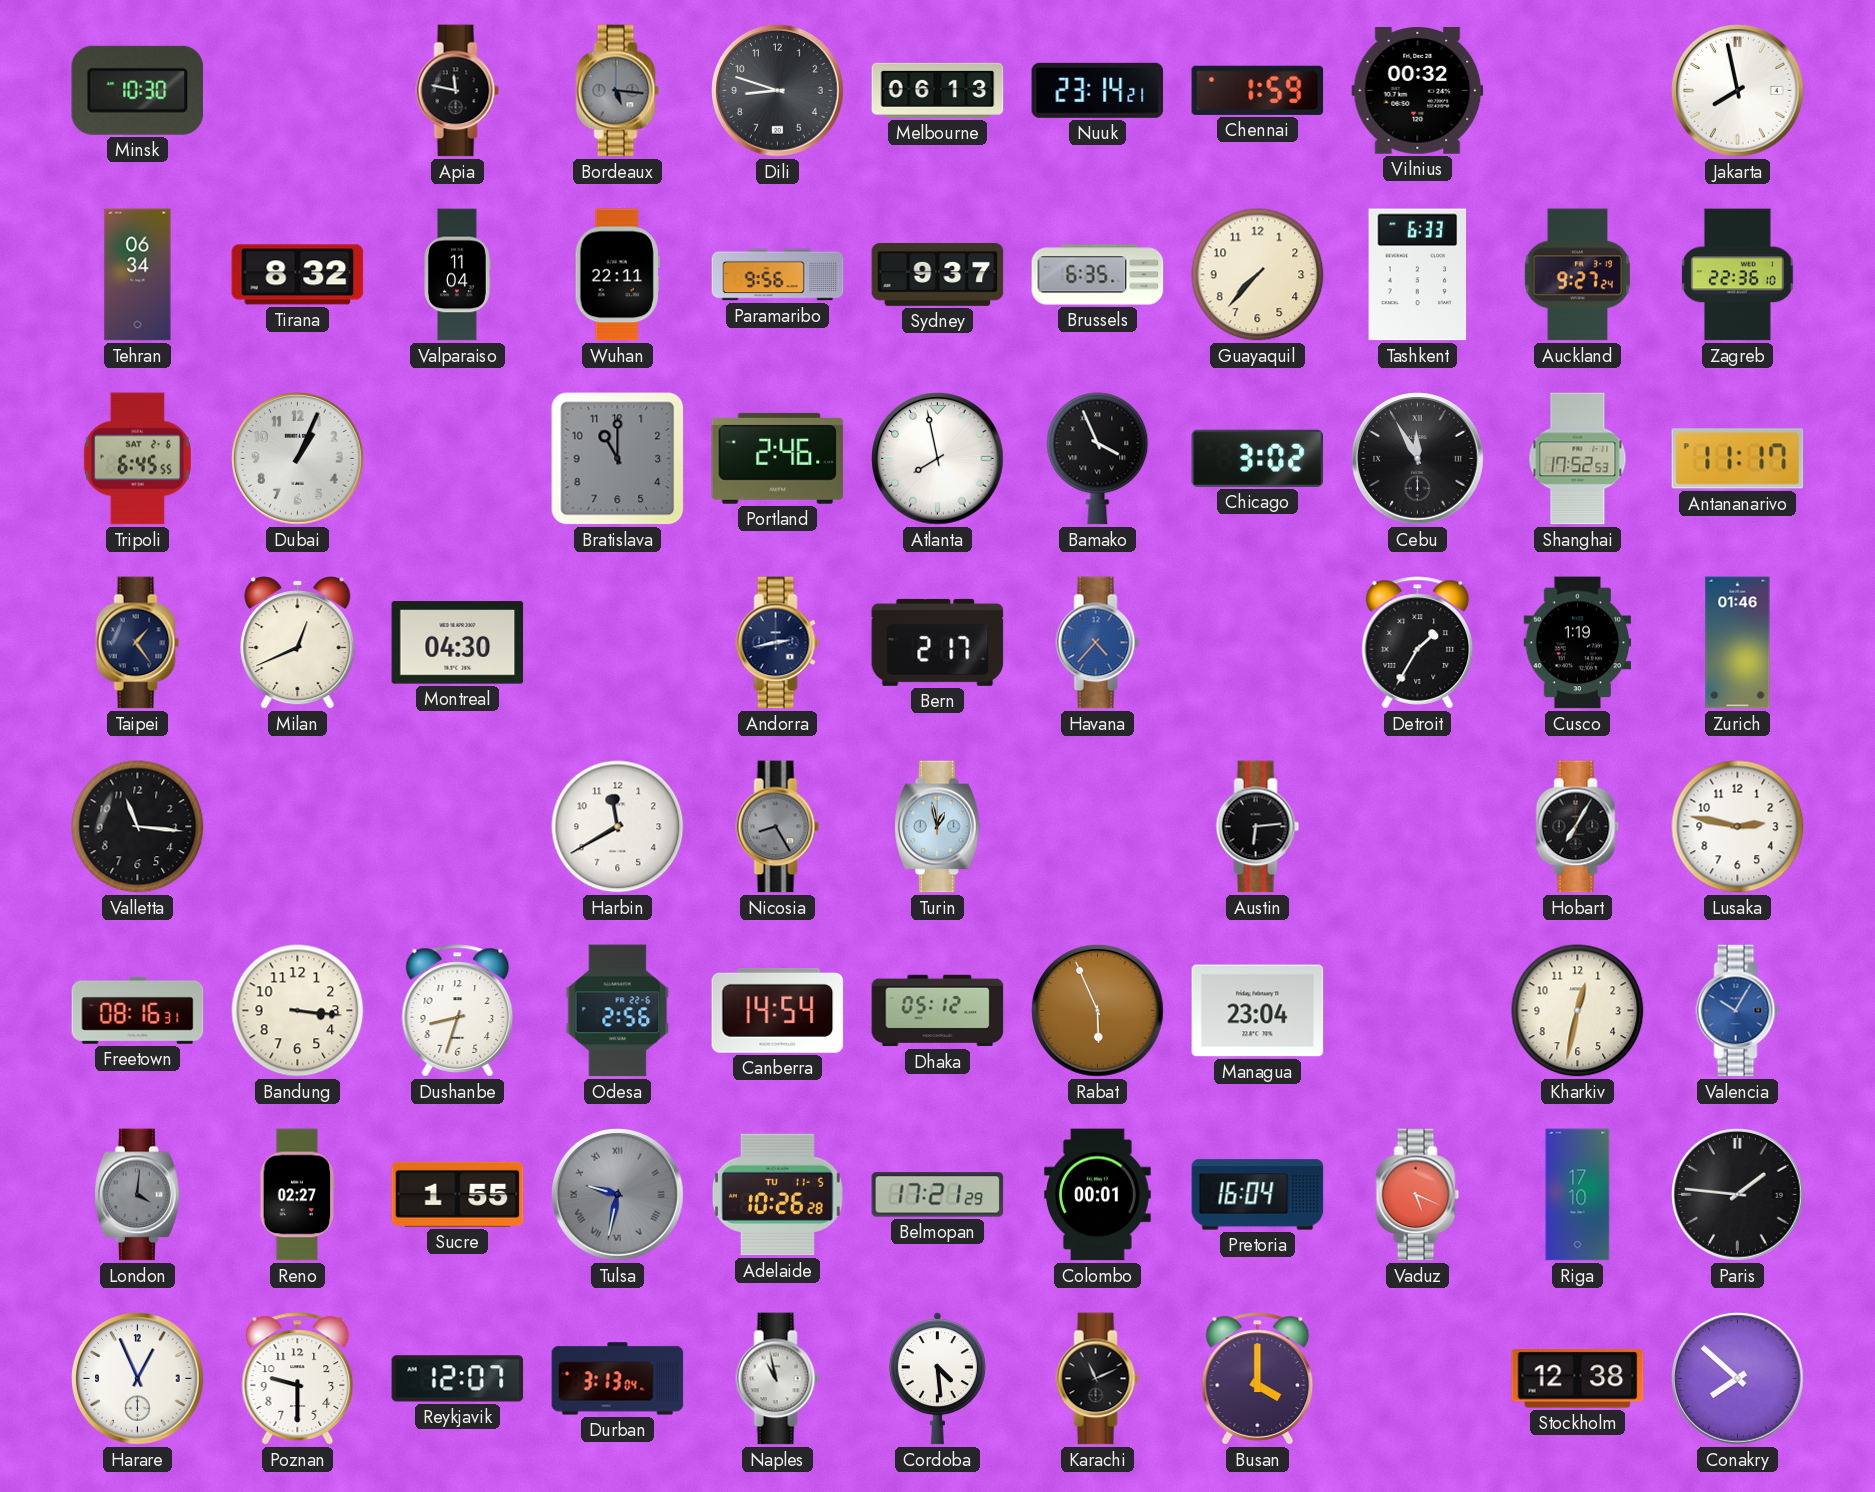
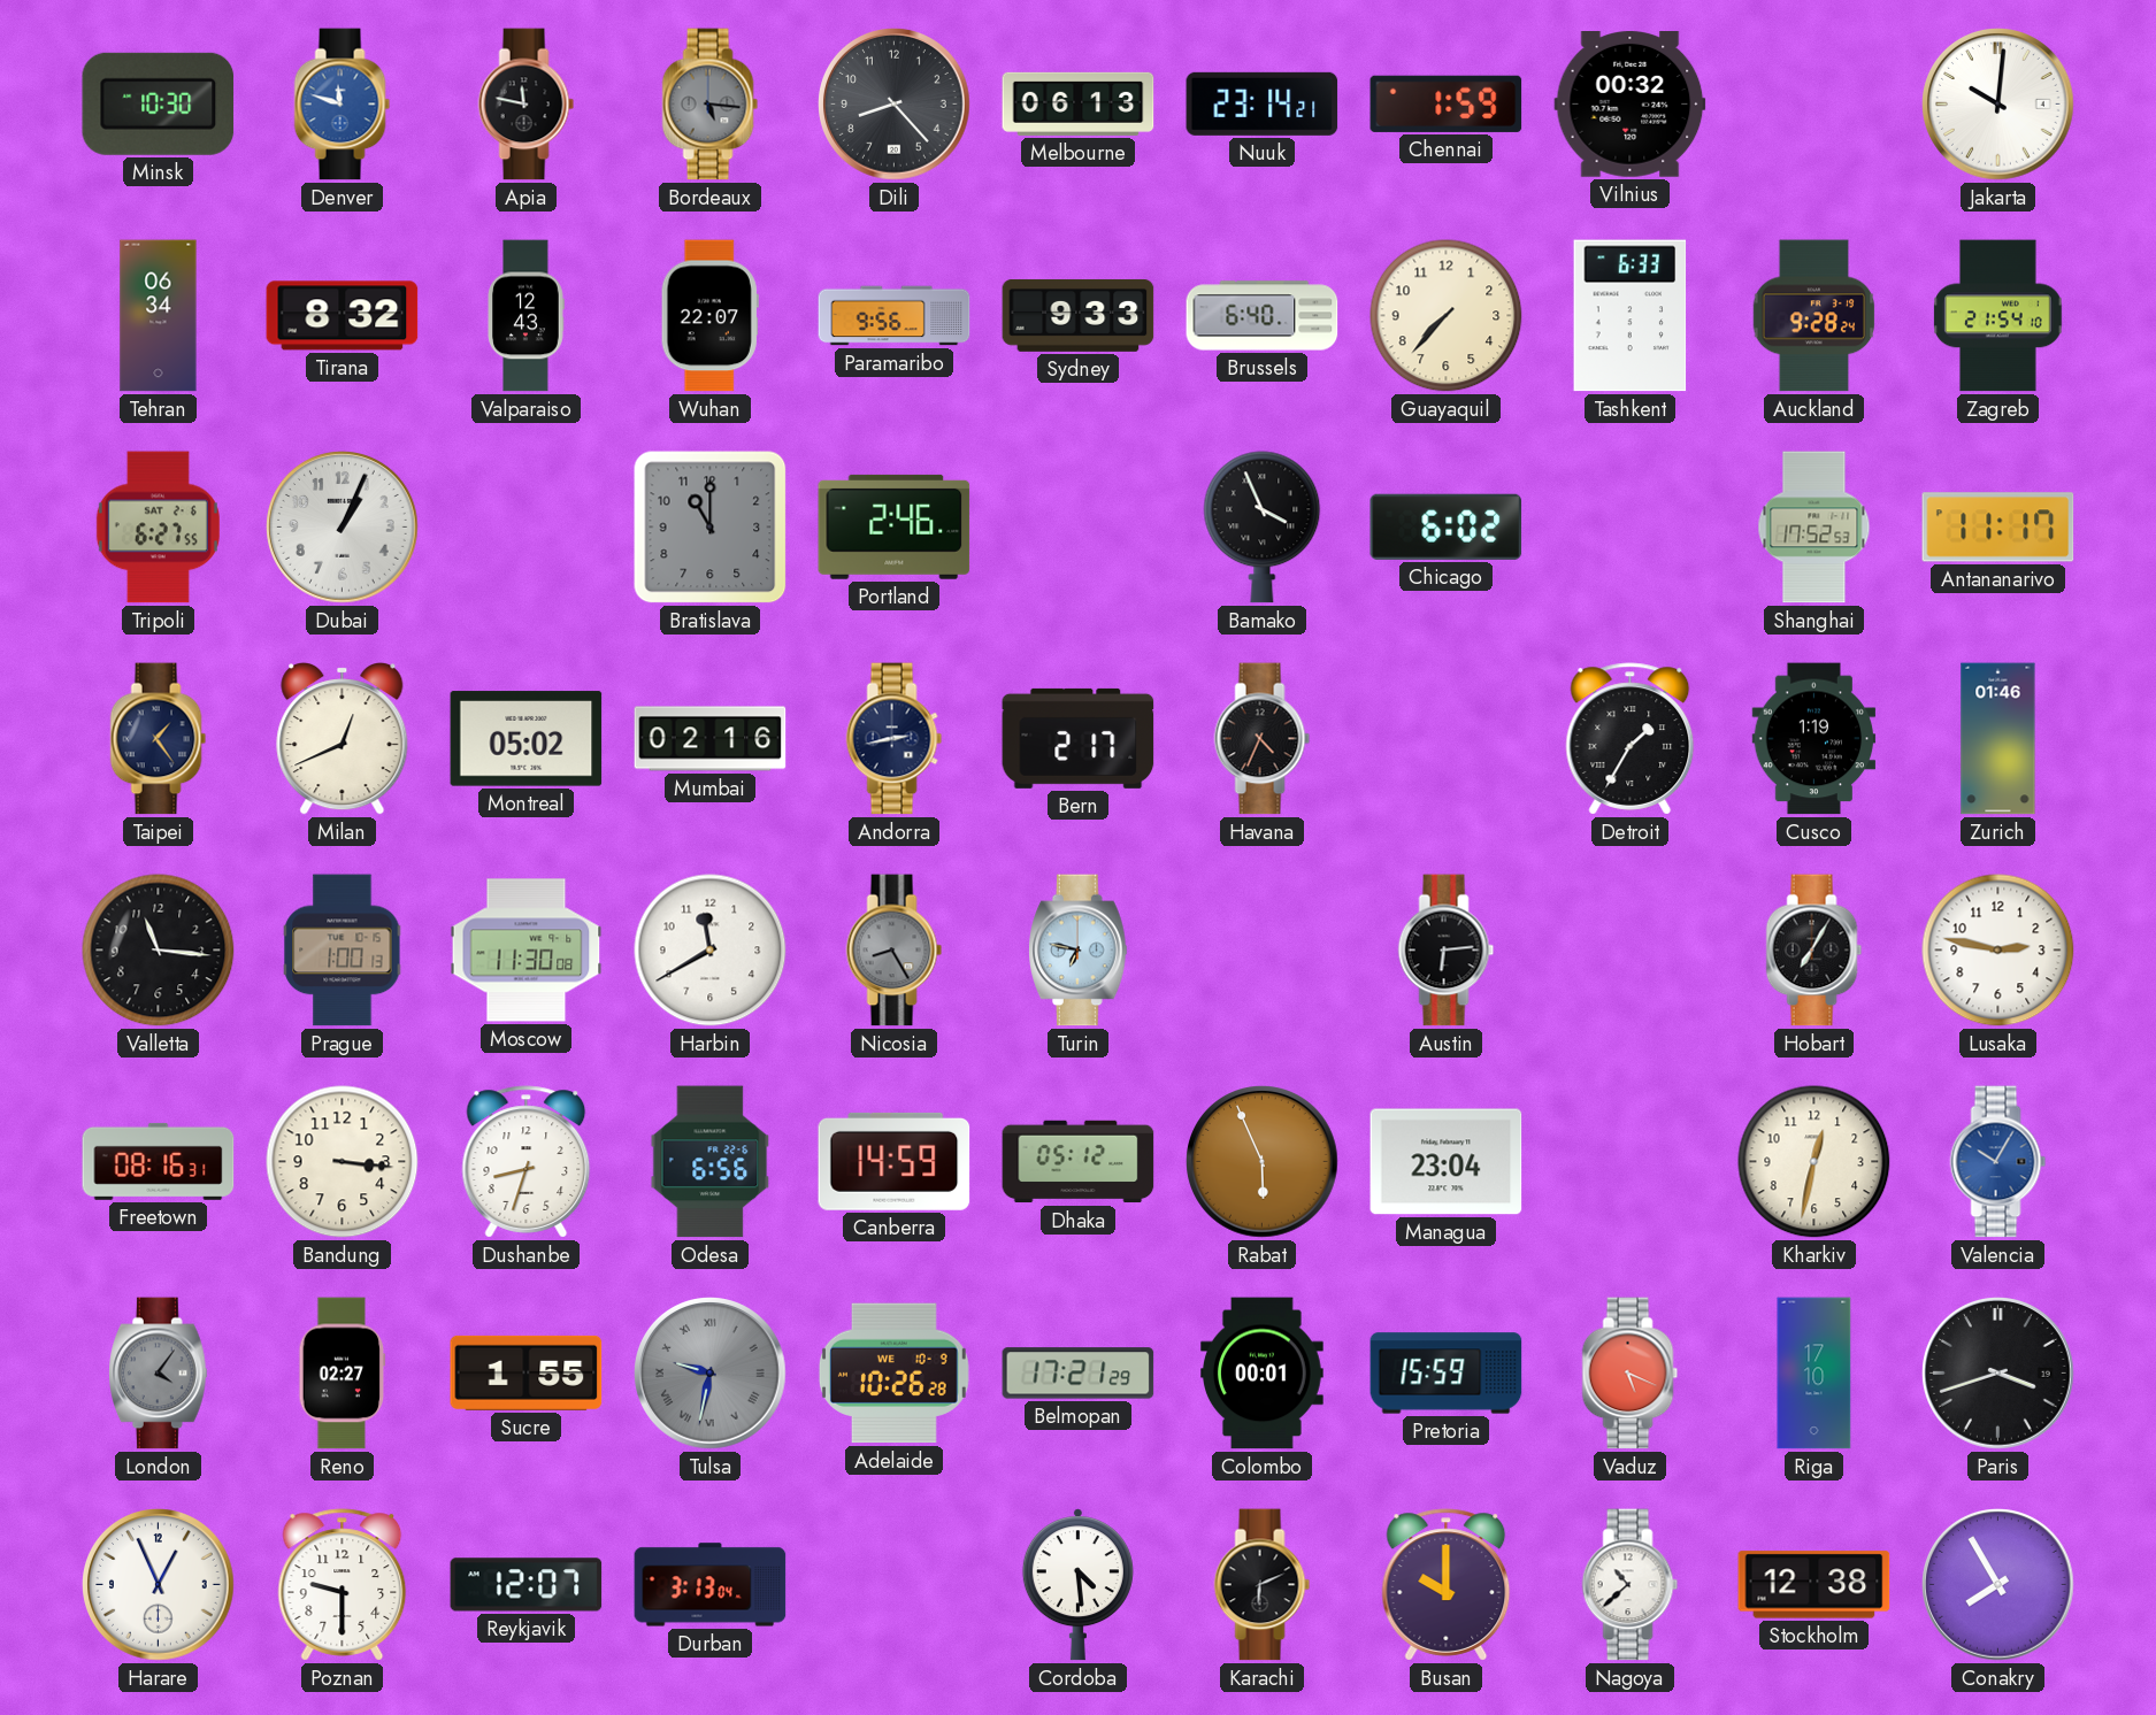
Denver: none -> 11:48 (343, 105)
Dili: 8:48 -> 8:23 (895, 105)
Jakarta: 7:58 -> 10:01 (1998, 105)
Valparaiso: 11:04 -> 12:43 (525, 316)
Wuhan: 22:11 -> 22:07 (709, 316)
Sydney: 9:37 -> 9:33 (1079, 315)
Brussels: 6:35 -> 6:40 (1263, 316)
Auckland: 9:27 -> 9:28 (1814, 316)
Zagreb: 22:36 -> 21:54 (1998, 316)
Tripoli: 6:45 -> 6:27 (158, 528)
Atlanta: 7:58 -> none (938, 459)
Chicago: 3:02 -> 6:02 (1447, 526)
Cebu: 11:55 -> none (1418, 459)
Montreal: 04:30 -> 05:02 (527, 739)
Mumbai: none -> 02:16 (711, 739)
Havana: 4:37 -> 4:34 (1263, 739)
Havana dial: blue -> black (1263, 739)
Prague: none -> 1:00 (343, 951)
Moscow: none -> 11:30 (527, 951)
Turin: 12:58 -> 6:47 (1079, 951)
Odesa: 2:56 -> 6:56 (711, 1162)
Canberra: 14:54 -> 14:59 (895, 1161)
London: 4:01 -> 4:06 (159, 1374)
Adelaide date: TU 11-5 -> WE 10-9 (893, 1374)
Pretoria: 16:04 -> 15:59 (1447, 1374)
Paris: 1:46 -> 3:42 (1998, 1374)
Naples: 10:58 -> none (778, 1379)
Karachi: 11:11 -> 6:11 (1263, 1585)
Busan: 4:00 -> 10:00 (1447, 1585)
Nagoya: none -> 10:38 (1631, 1585)
Conakry: 7:52 -> 7:55 (1998, 1585)
